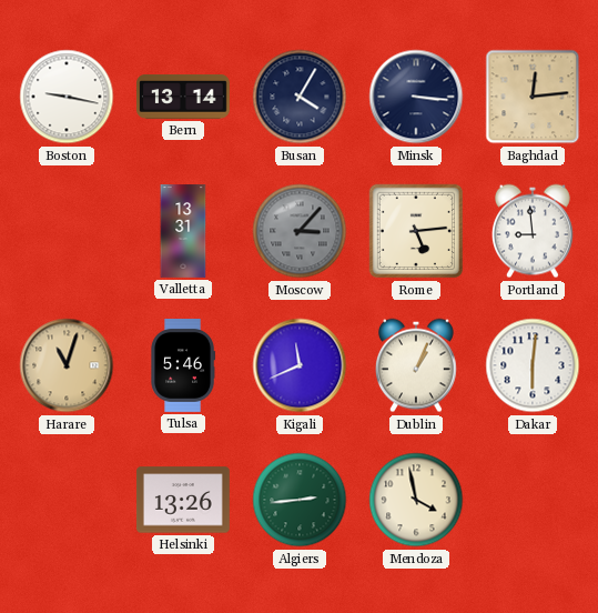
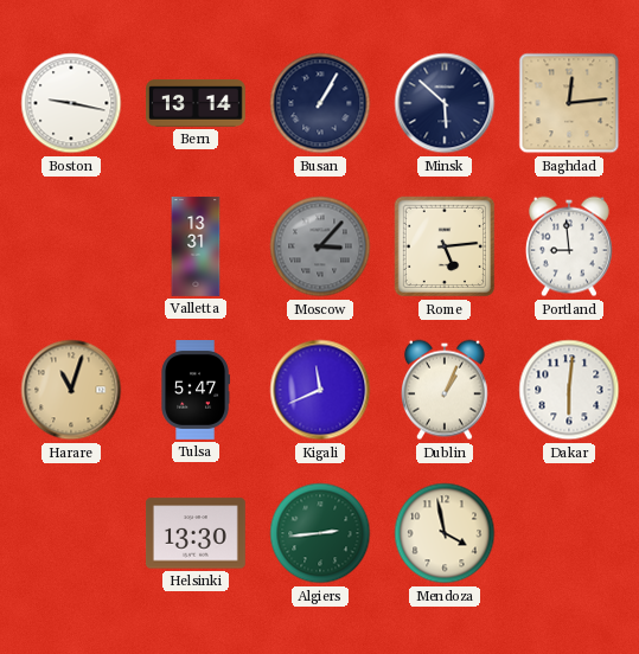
Busan: 4:05 -> 1:05 (320, 103)
Minsk: 3:16 -> 5:52 (445, 103)
Tulsa: 5:46 -> 5:47 (196, 391)
Helsinki: 13:26 -> 13:30 (197, 533)
